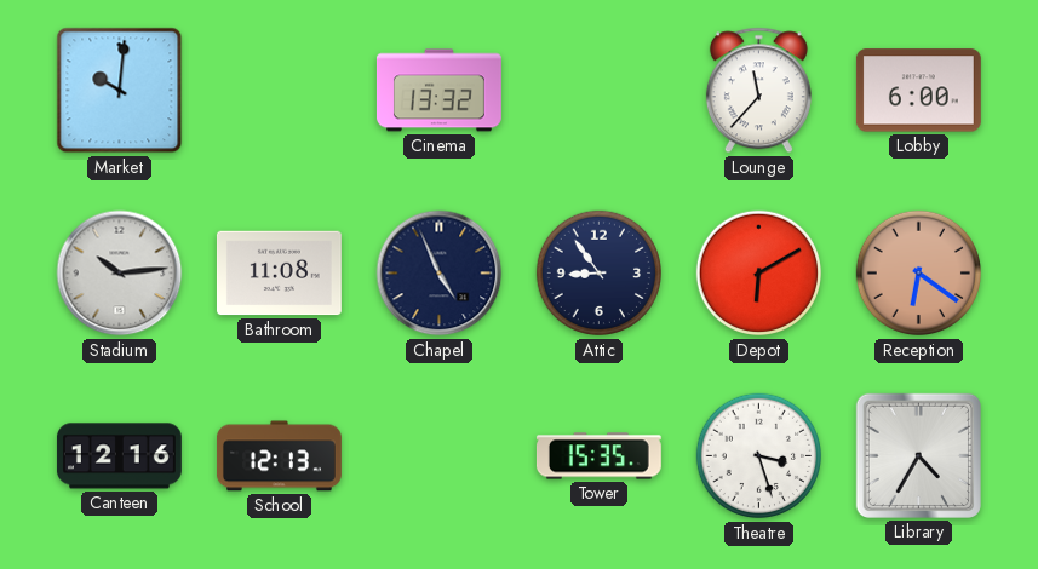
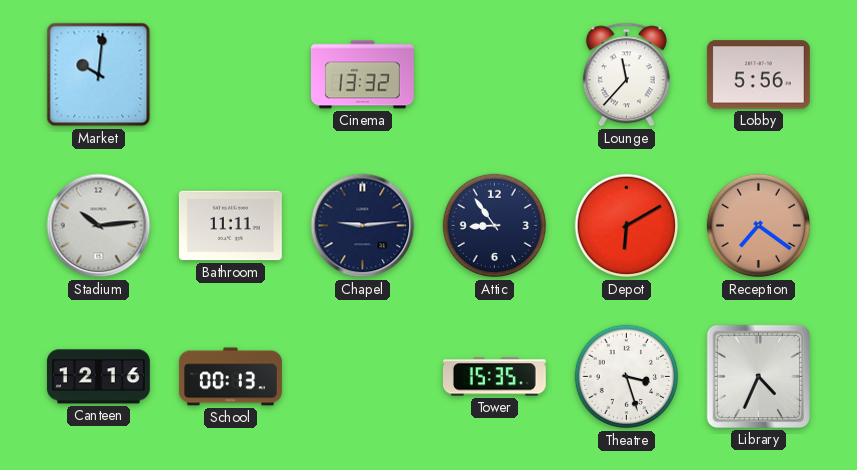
Lobby: 6:00 -> 5:56 (758, 75)
Bathroom: 11:08 -> 11:11 (230, 226)
Chapel: 4:56 -> 9:14 (363, 226)
Reception: 6:21 -> 7:21 (759, 226)
School: 12:13 -> 00:13 (231, 377)
Library: 4:35 -> 4:34 (758, 376)
